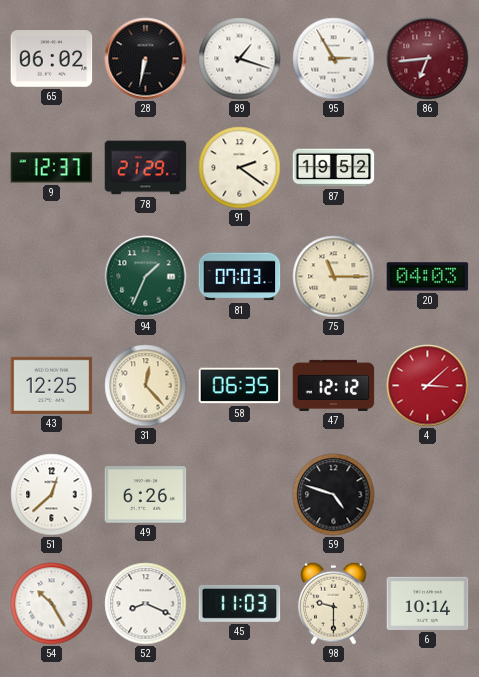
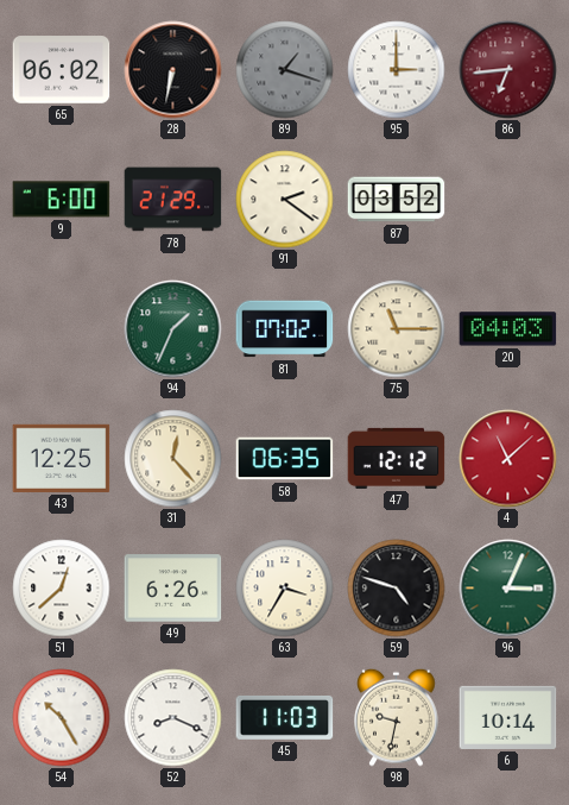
89 dial: white -> grey (285, 70)
95: 2:55 -> 3:00 (397, 70)
9: 12:37 -> 6:00 (62, 200)
87: 19:52 -> 03:52 (397, 200)
81: 07:03 -> 07:02 (285, 329)
4: 3:08 -> 11:08 (508, 459)
63: none -> 3:35 (285, 589)
96: none -> 3:04 (508, 589)
98: 9:30 -> 9:32 (397, 717)
